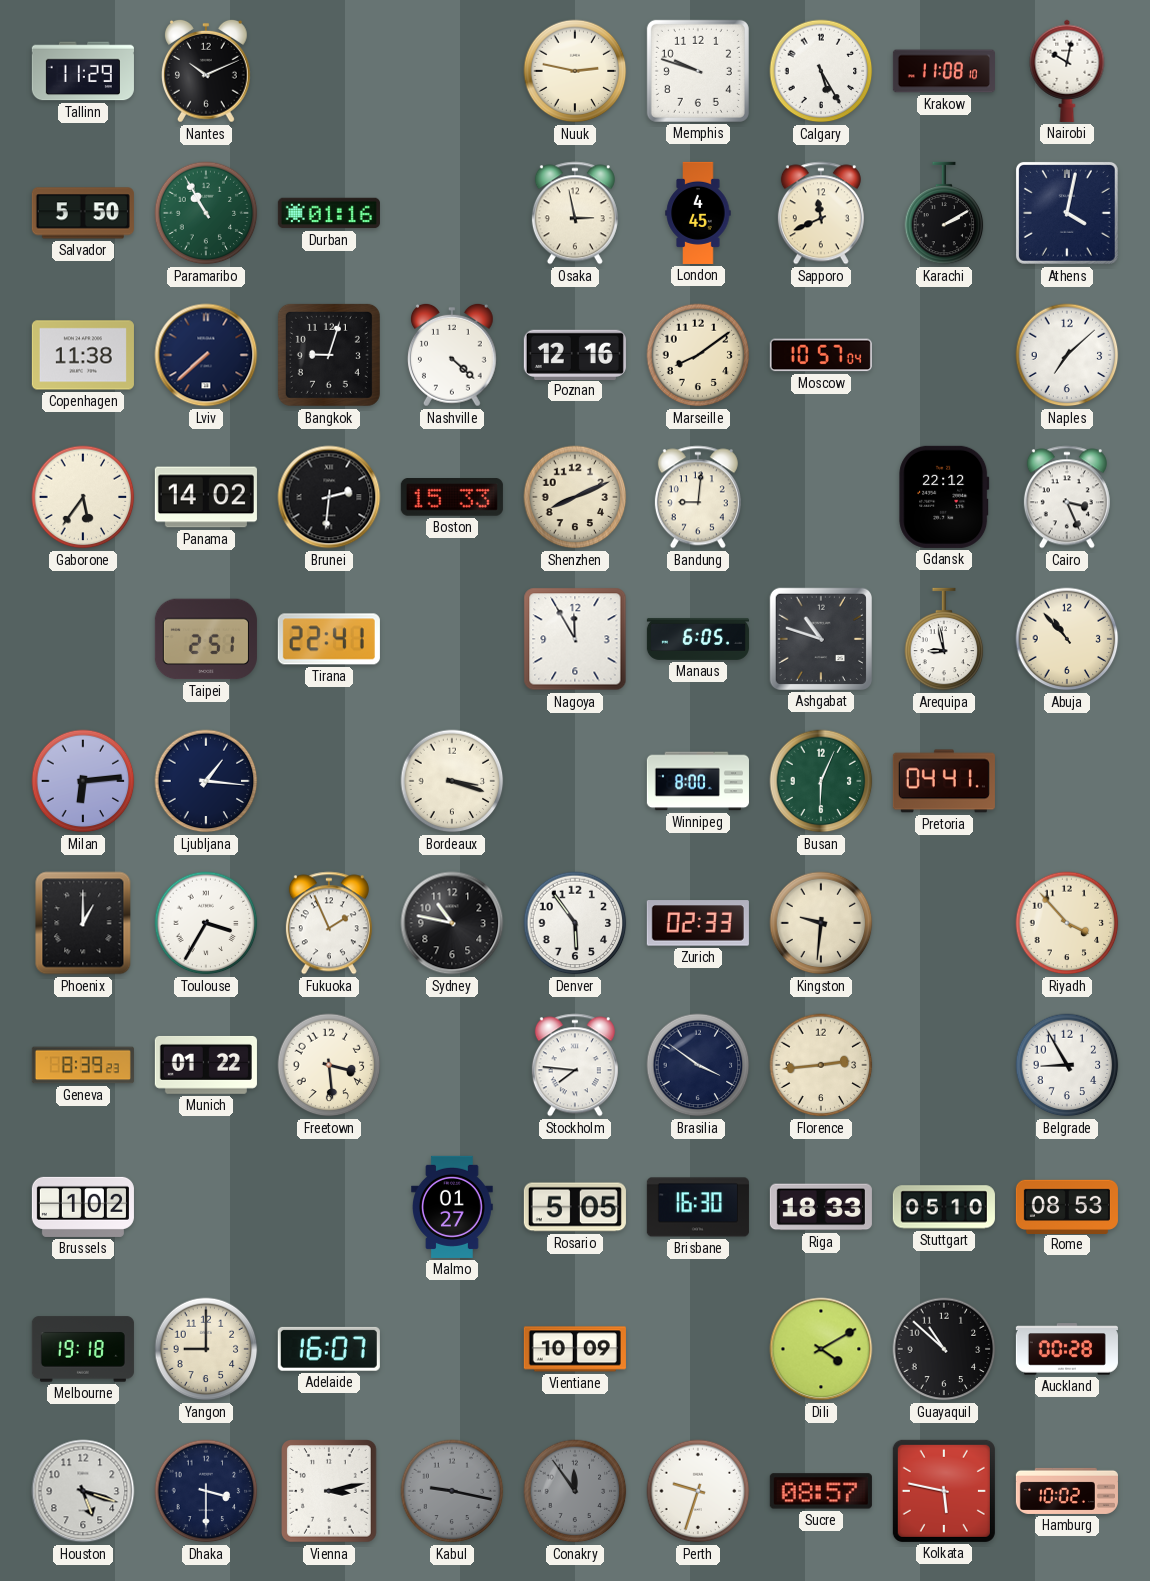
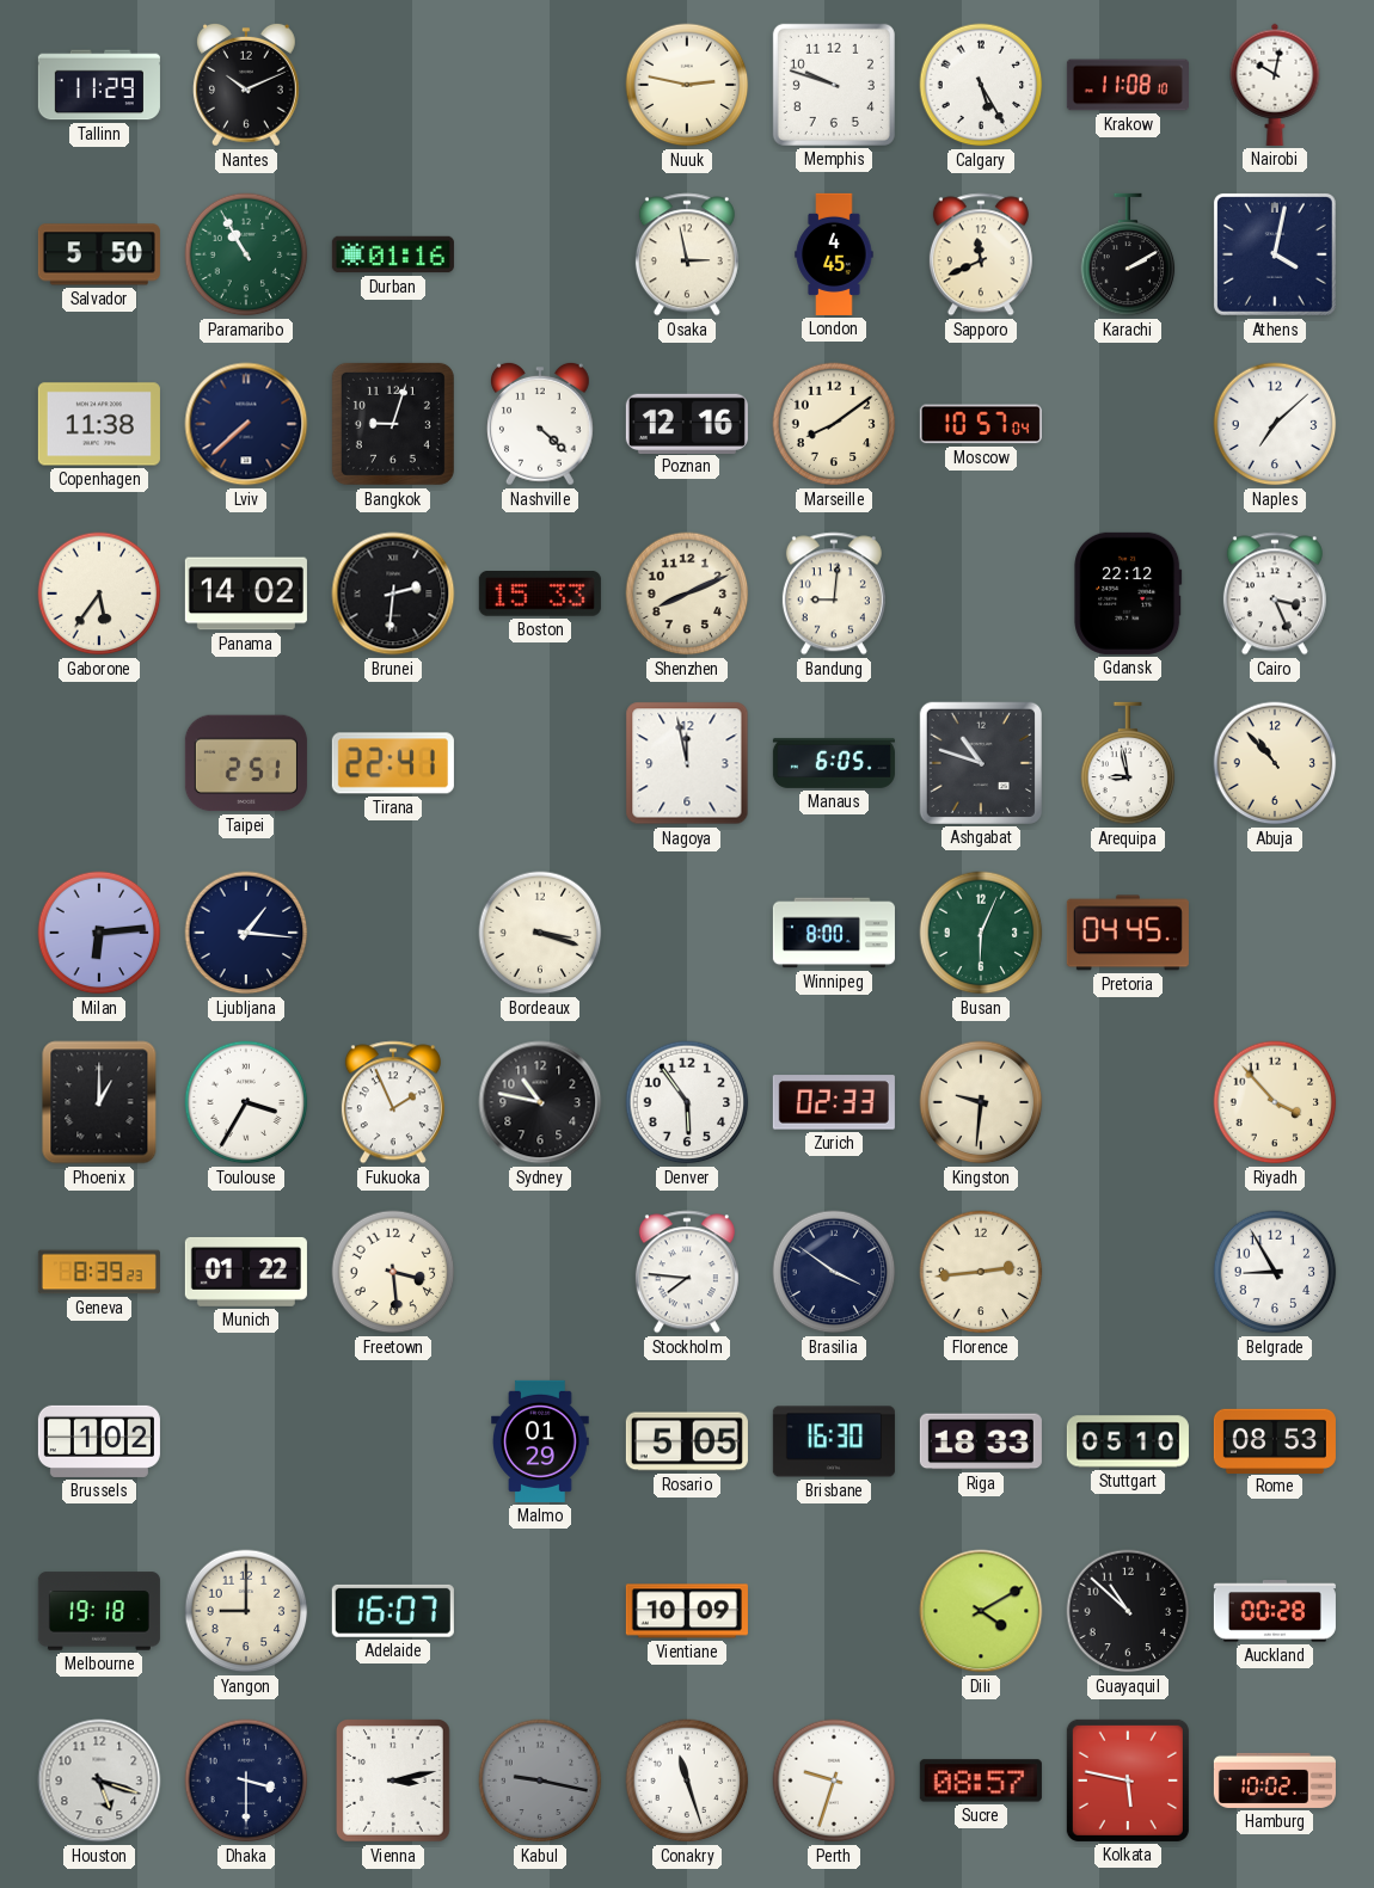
Nagoya: 11:55 -> 11:58 (687, 763)
Pretoria: 04:41 -> 04:45 (1128, 933)
Malmo: 01:27 -> 01:29 (541, 1441)
Conakry: 11:54 -> 11:27 (687, 1781)
Conakry dial: grey -> white (687, 1781)
